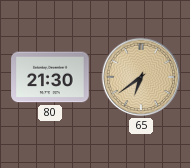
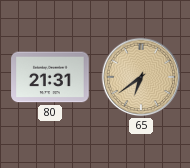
80: 21:30 -> 21:31 (50, 77)
